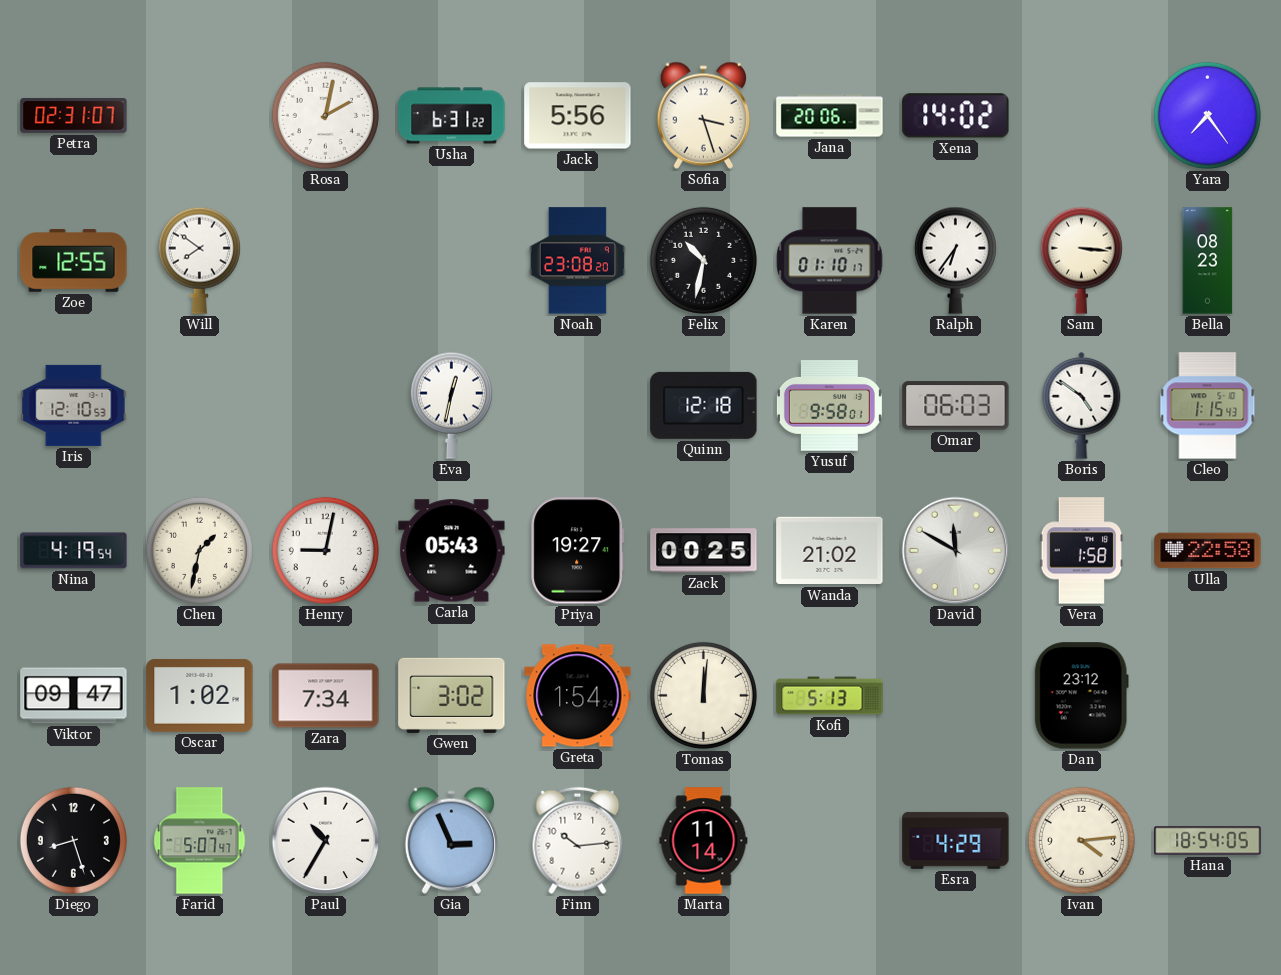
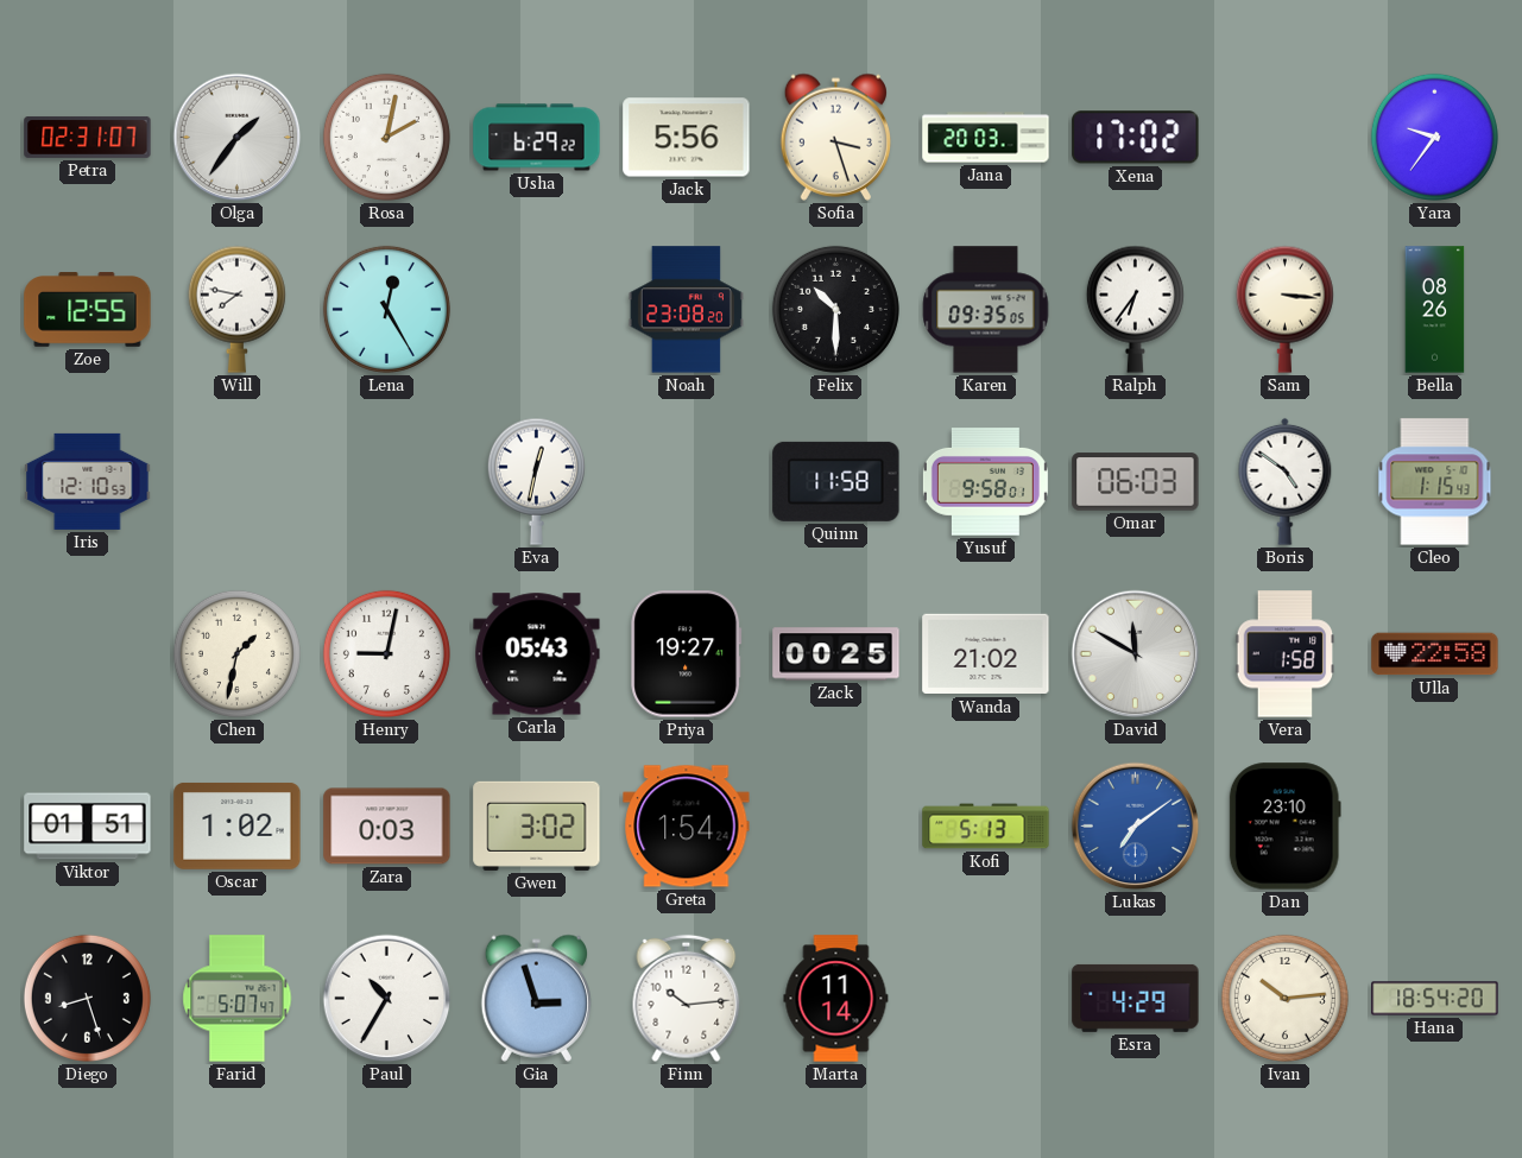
Olga: none -> 1:36 (238, 138)
Usha: 6:31 -> 6:29 (537, 138)
Jana: 20:06 -> 20:03 (986, 138)
Xena: 14:02 -> 17:02 (1136, 138)
Yara: 7:24 -> 9:36 (1434, 137)
Will: 7:51 -> 7:47 (236, 309)
Lena: none -> 12:25 (386, 309)
Felix: 10:32 -> 10:30 (835, 309)
Karen: 01:10 -> 09:35 (986, 310)
Bella: 08:23 -> 08:26 (1435, 310)
Quinn: 12:18 -> 11:58 (836, 481)
Nina: 4:19 -> none (74, 551)
Viktor: 09:47 -> 01:51 (88, 827)
Zara: 7:34 -> 0:03 (387, 827)
Tomas: 12:01 -> none (703, 695)
Lukas: none -> 7:09 (1136, 827)
Dan: 23:12 -> 23:10 (1284, 827)
Gia: 2:56 -> 2:57 (536, 998)
Ivan: 4:14 -> 10:14 (1284, 998)
Hana: 18:54:05 -> 18:54:20 (1435, 999)
